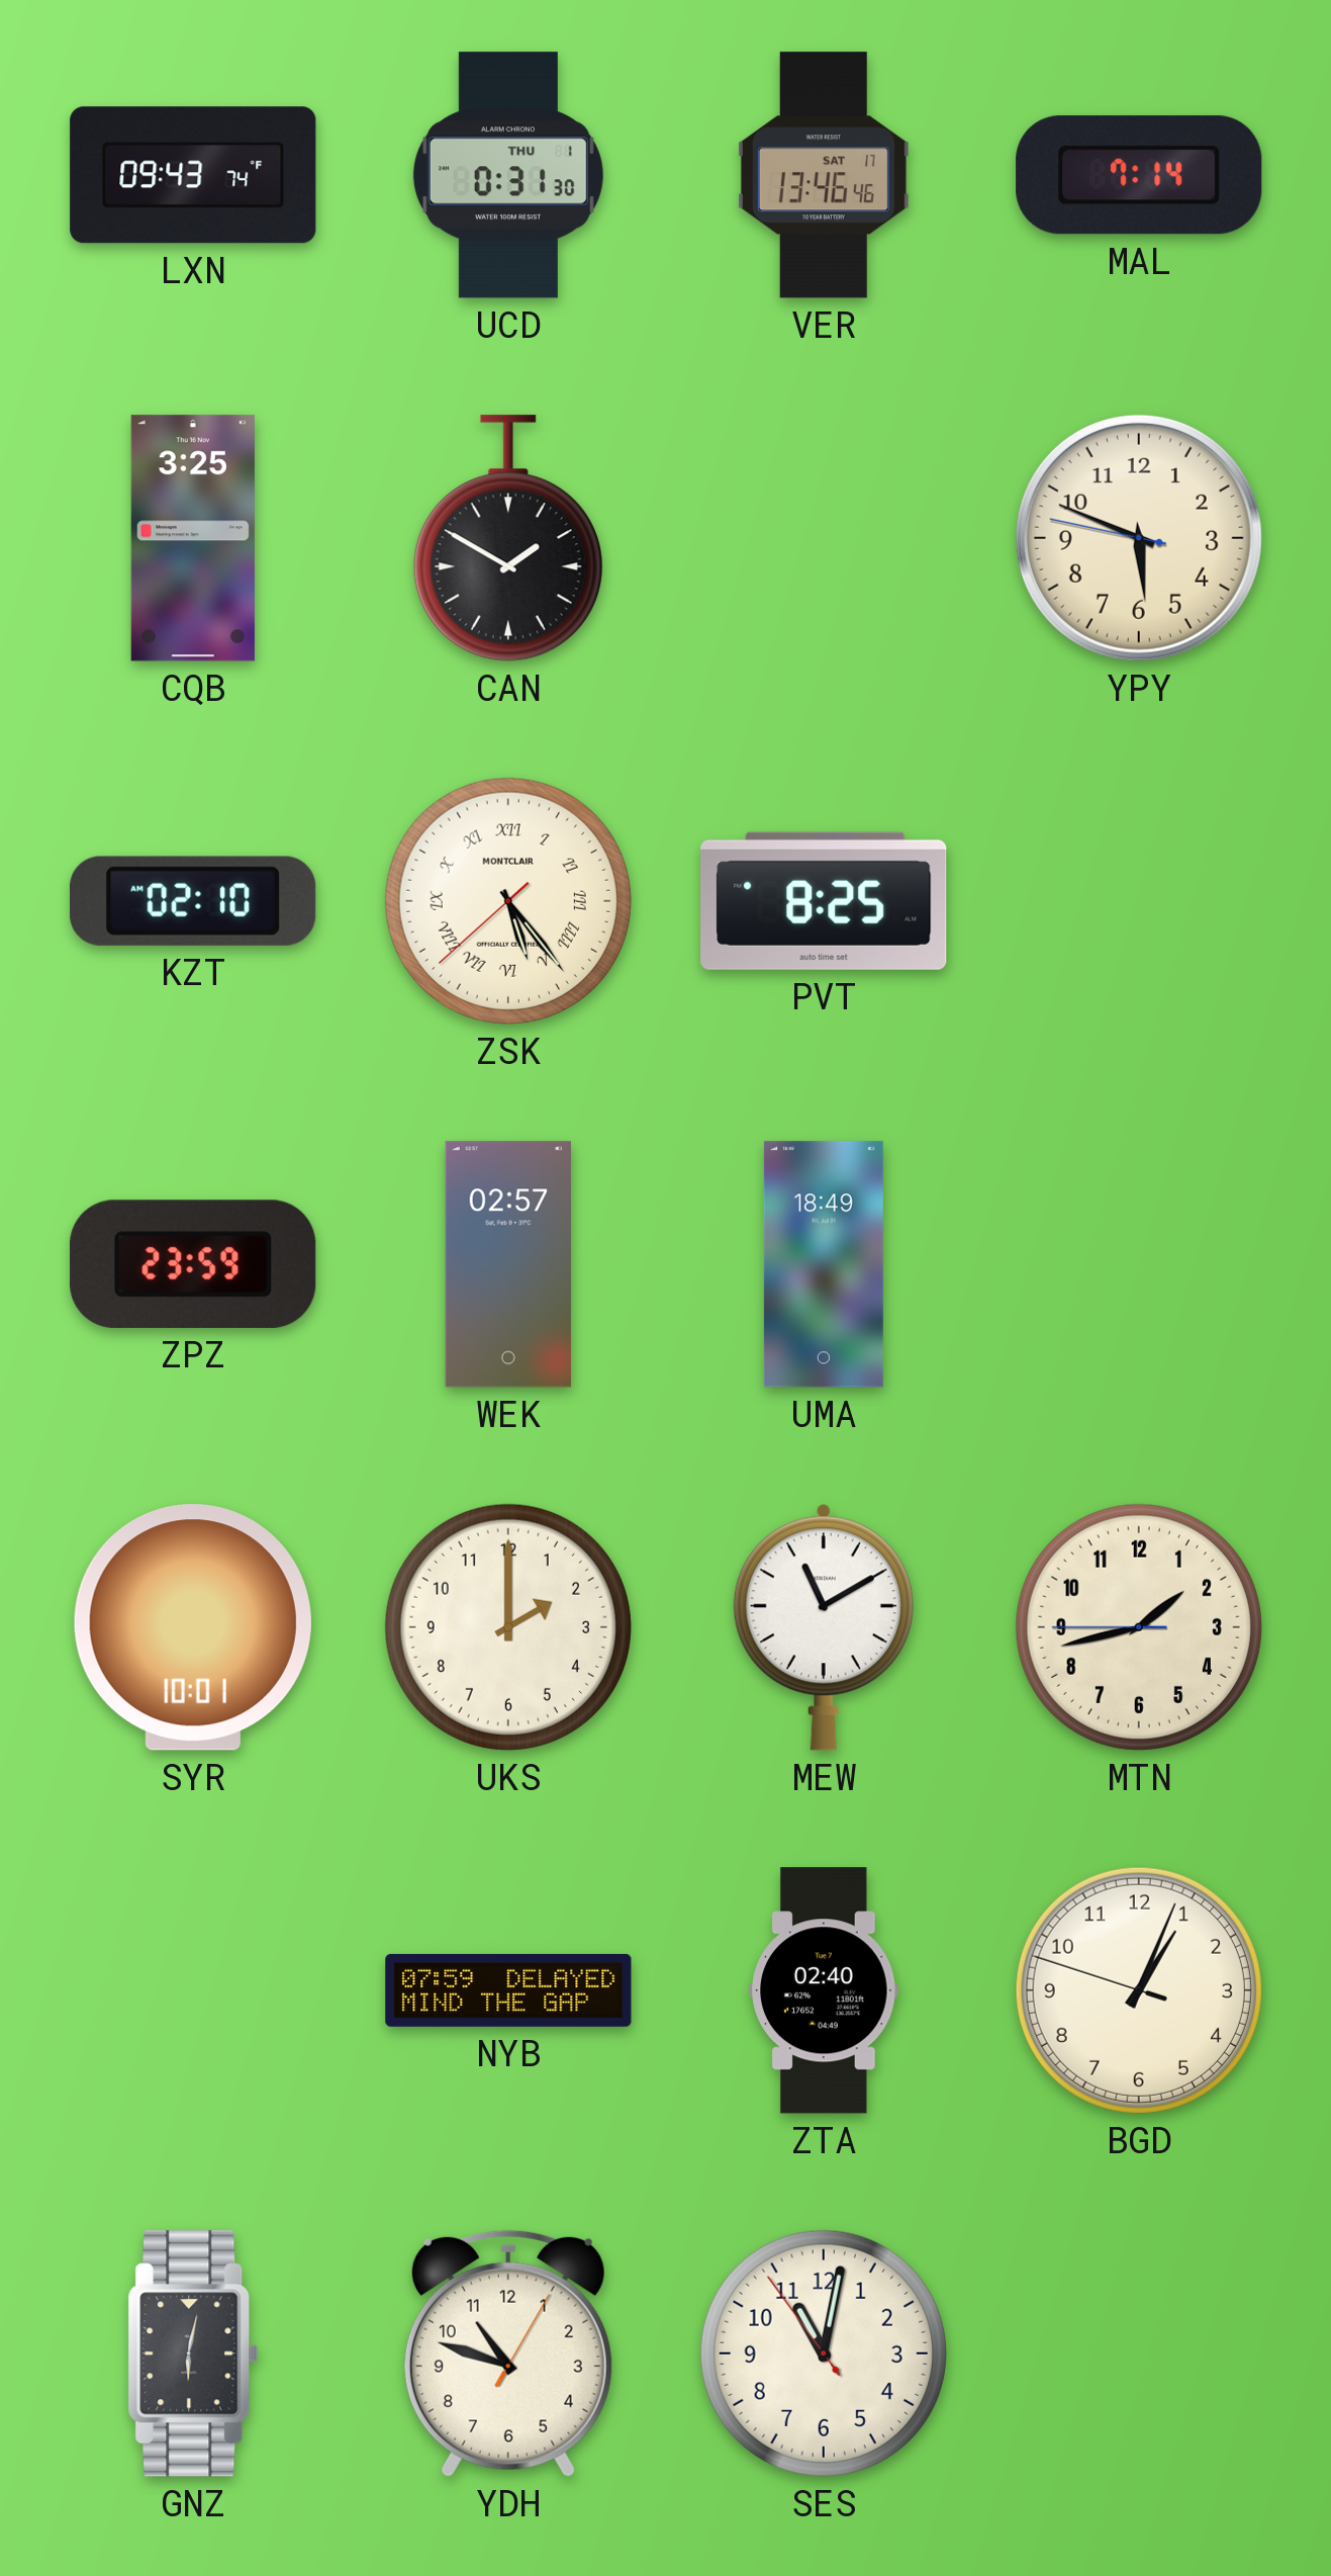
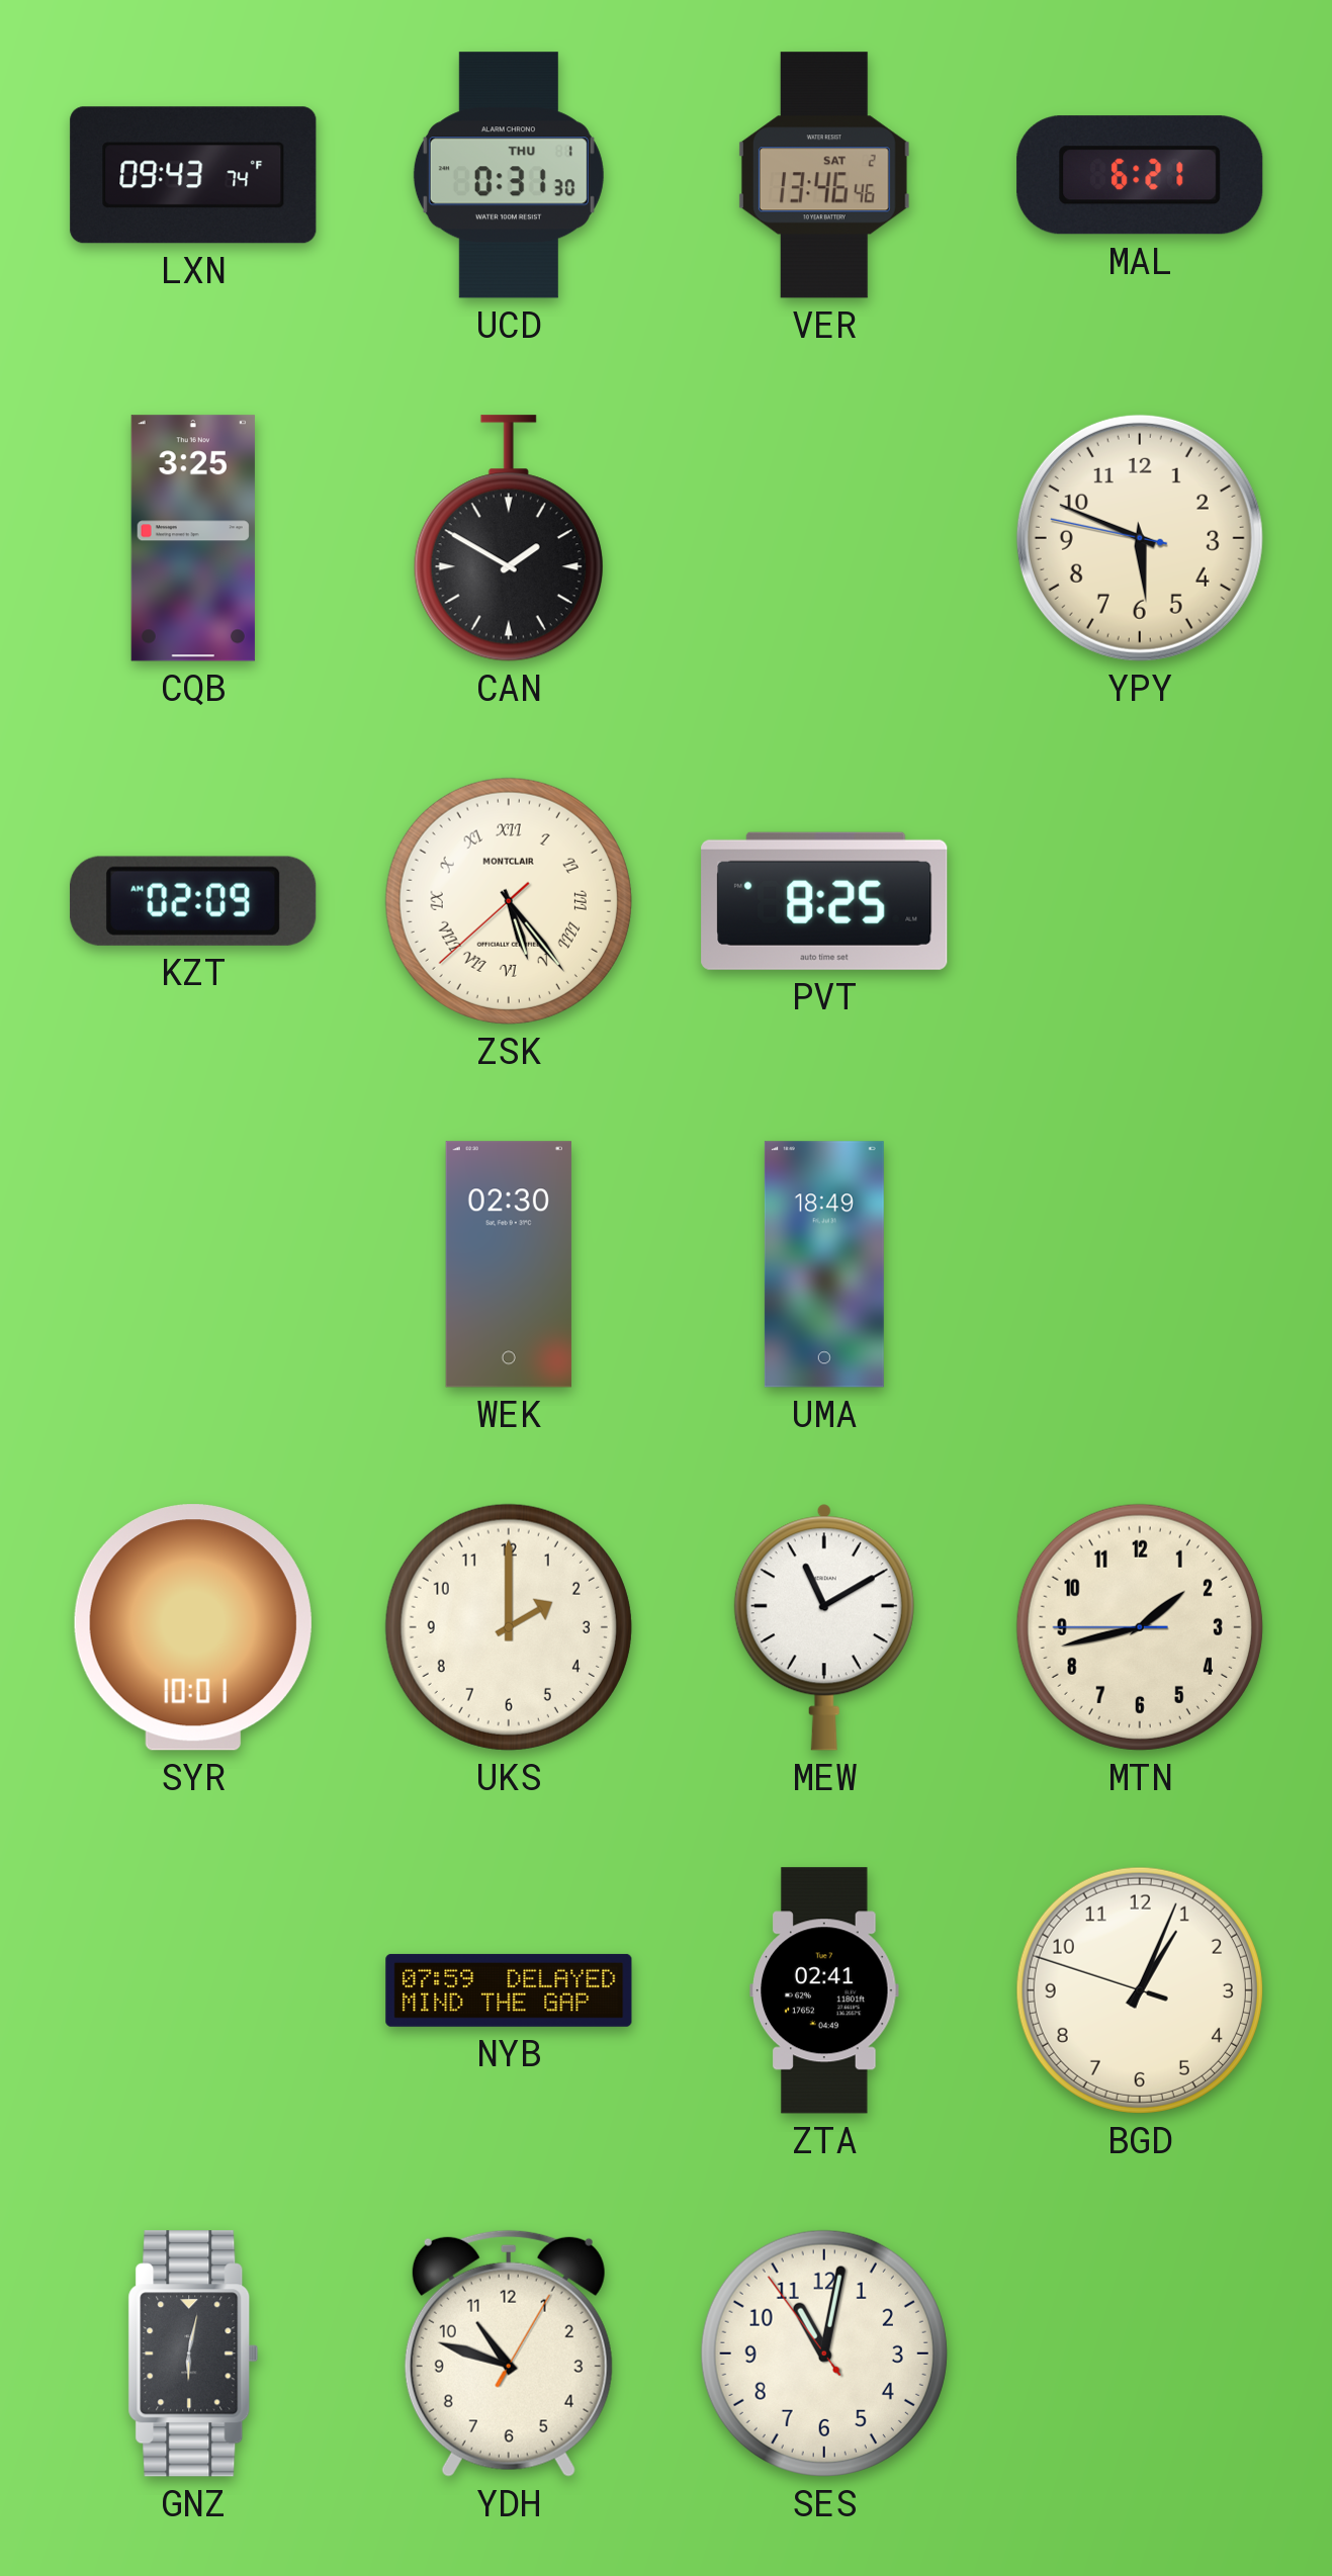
VER date: SAT 17 -> SAT 2 (824, 175)
MAL: 7:14 -> 6:21 (1140, 175)
KZT: 02:10 -> 02:09 (193, 901)
ZPZ: 23:59 -> none (193, 1264)
WEK: 02:57 -> 02:30 (509, 1264)
ZTA: 02:40 -> 02:41 (824, 1990)
